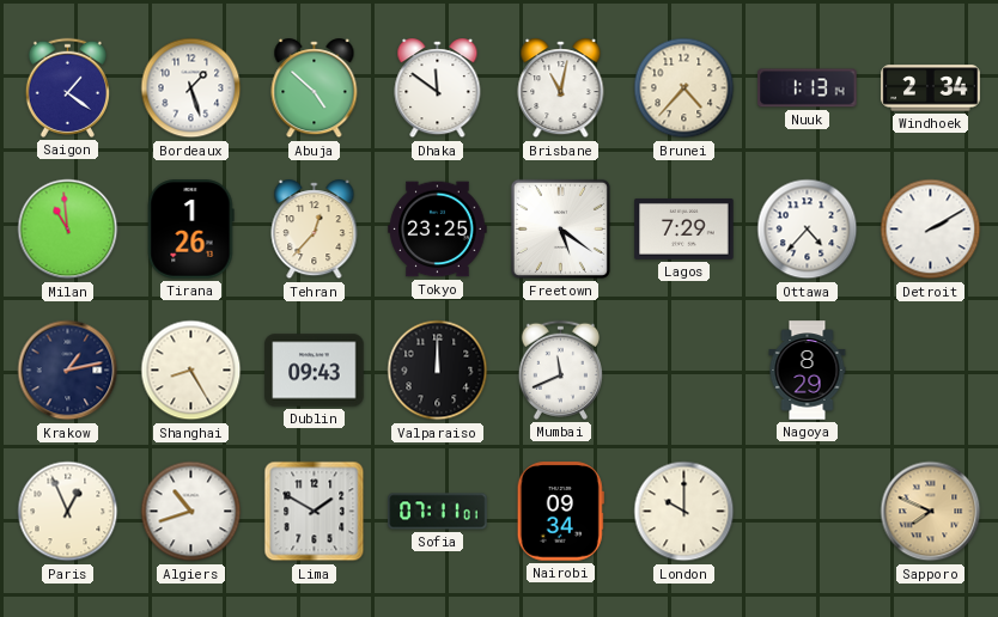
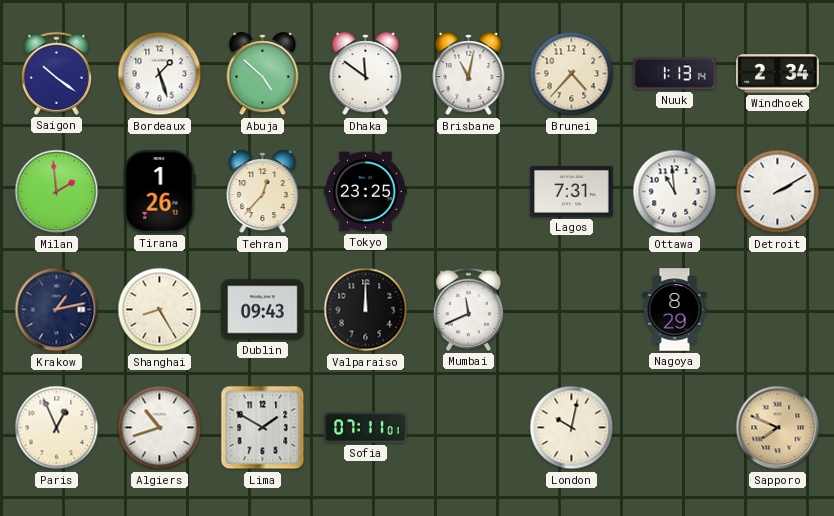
Saigon: 1:21 -> 10:21 (56, 73)
Milan: 10:59 -> 1:59 (57, 192)
Freetown: 5:21 -> none (560, 228)
Lagos: 7:29 -> 7:31 (572, 191)
Ottawa: 4:37 -> 10:59 (675, 192)
Nairobi: 09:34 -> none (560, 512)
London: 10:00 -> 10:02 (572, 428)
